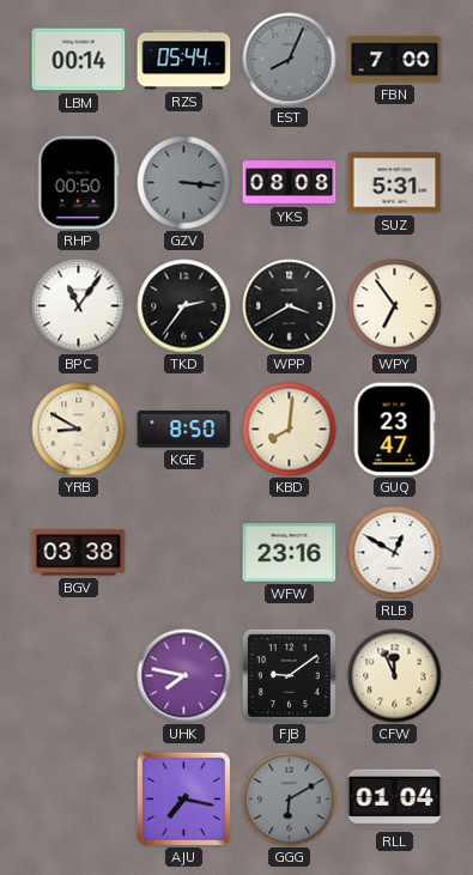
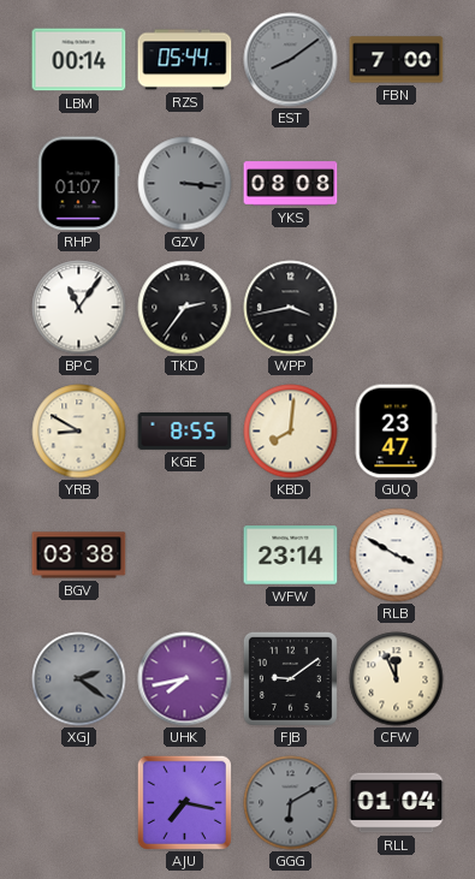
EST: 8:04 -> 8:09 (291, 60)
RHP: 00:50 -> 01:07 (78, 184)
SUZ: 5:31 -> none (395, 183)
WPP: 3:40 -> 3:43 (291, 308)
WPY: 6:54 -> none (395, 306)
KGE: 8:50 -> 8:55 (185, 430)
WFW: 23:16 -> 23:14 (291, 556)
RLB: 12:50 -> 3:50 (397, 556)
XGJ: none -> 2:21 (79, 679)
UHK: 7:47 -> 7:43 (185, 679)
